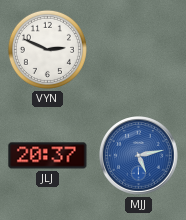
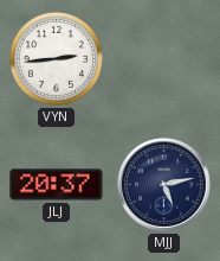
VYN: 2:49 -> 2:44 (56, 58)
MJJ dial: blue -> navy (164, 185)
